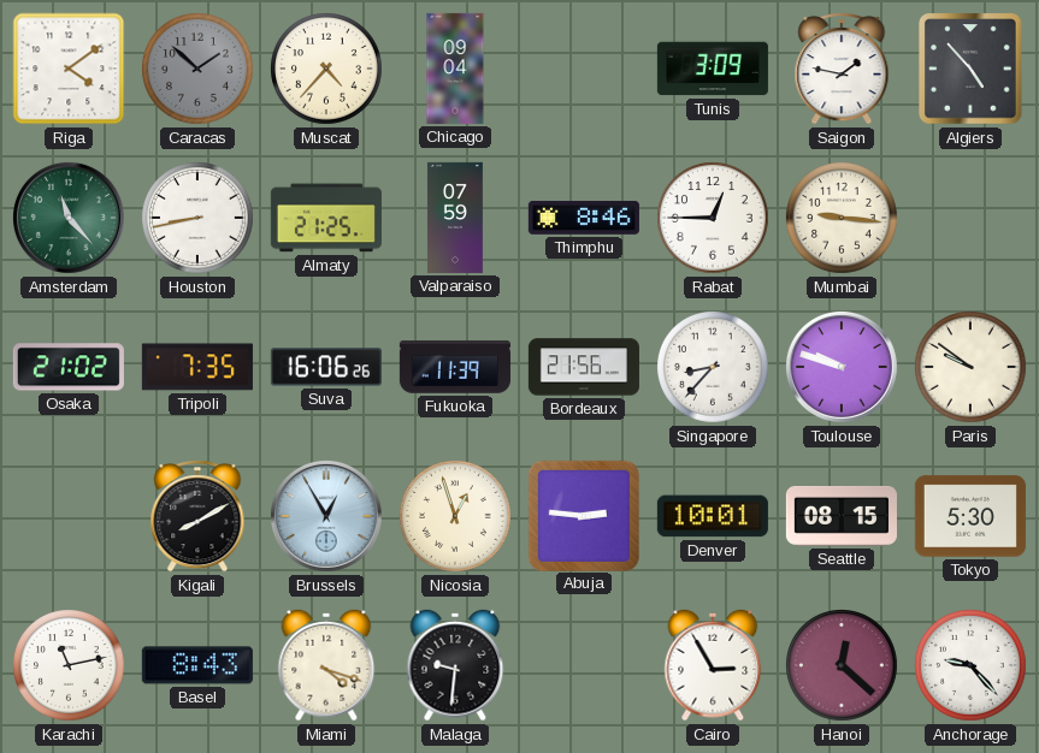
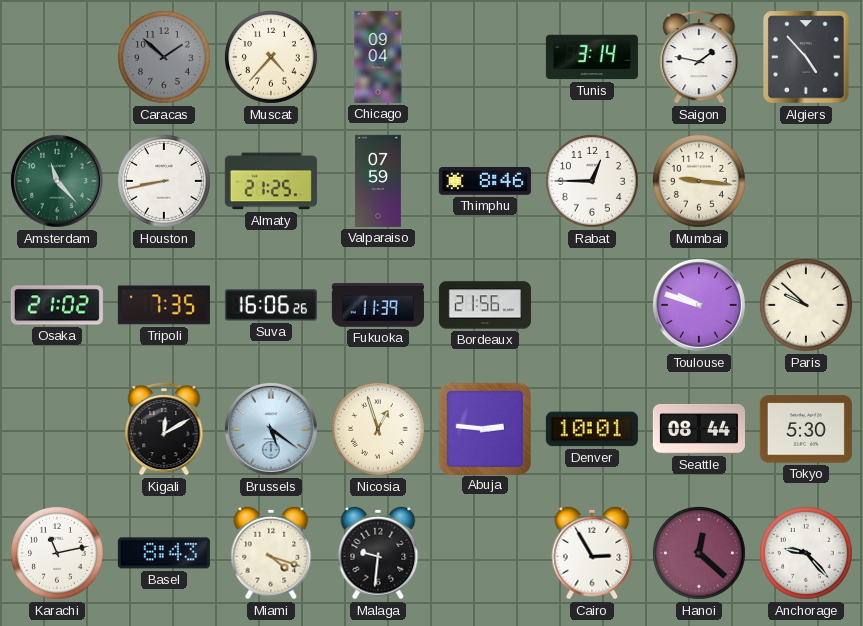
Riga: 4:09 -> none (69, 69)
Tunis: 3:09 -> 3:14 (592, 57)
Singapore: 8:37 -> none (714, 368)
Paris: 9:51 -> 9:52 (807, 306)
Kigali: 8:10 -> 12:10 (164, 429)
Brussels: 12:55 -> 5:21 (271, 429)
Seattle: 08:15 -> 08:44 (699, 429)
